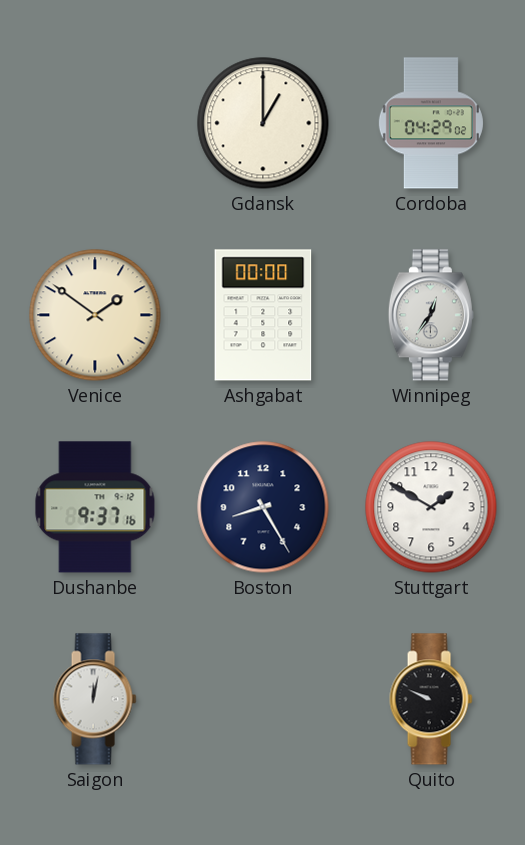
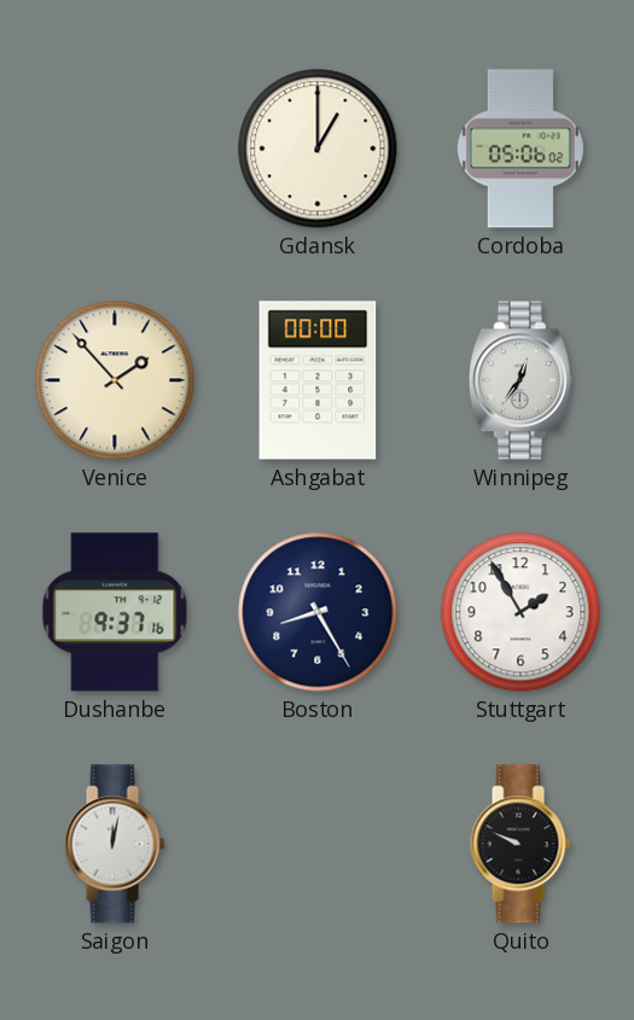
Cordoba: 04:29 -> 05:06 (520, 148)
Venice: 1:51 -> 1:53 (115, 380)
Stuttgart: 1:50 -> 1:55 (520, 612)
